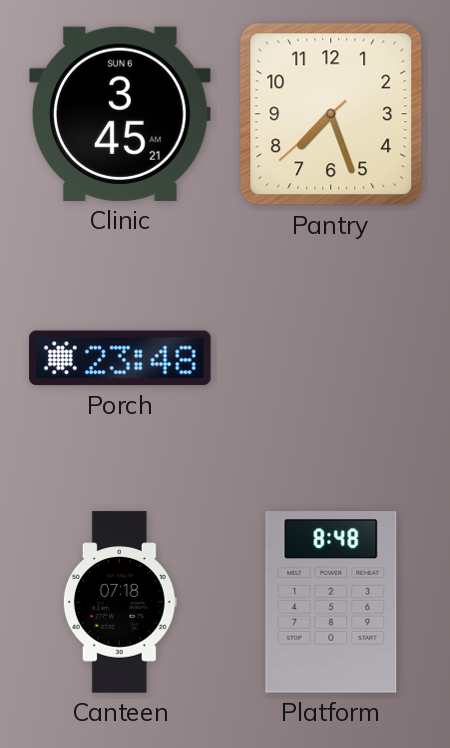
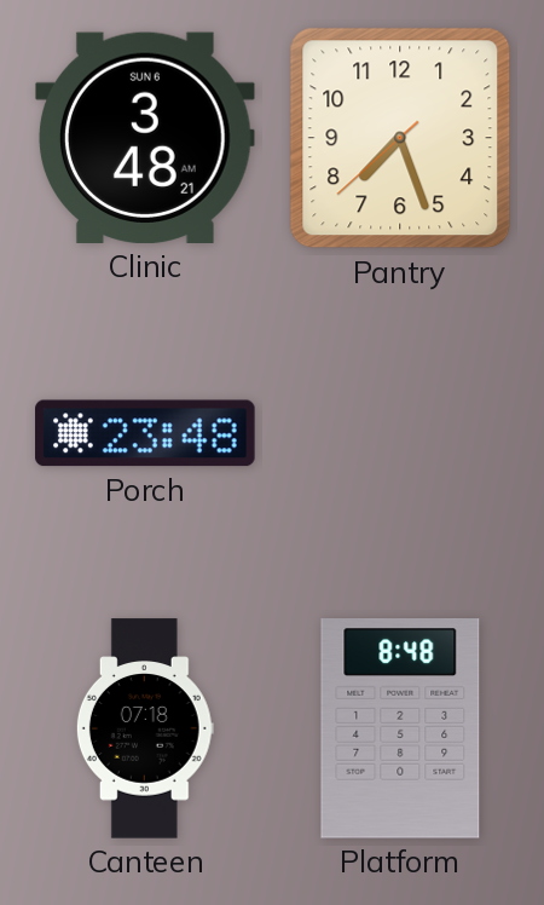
Clinic: 3:45 -> 3:48 (146, 138)
